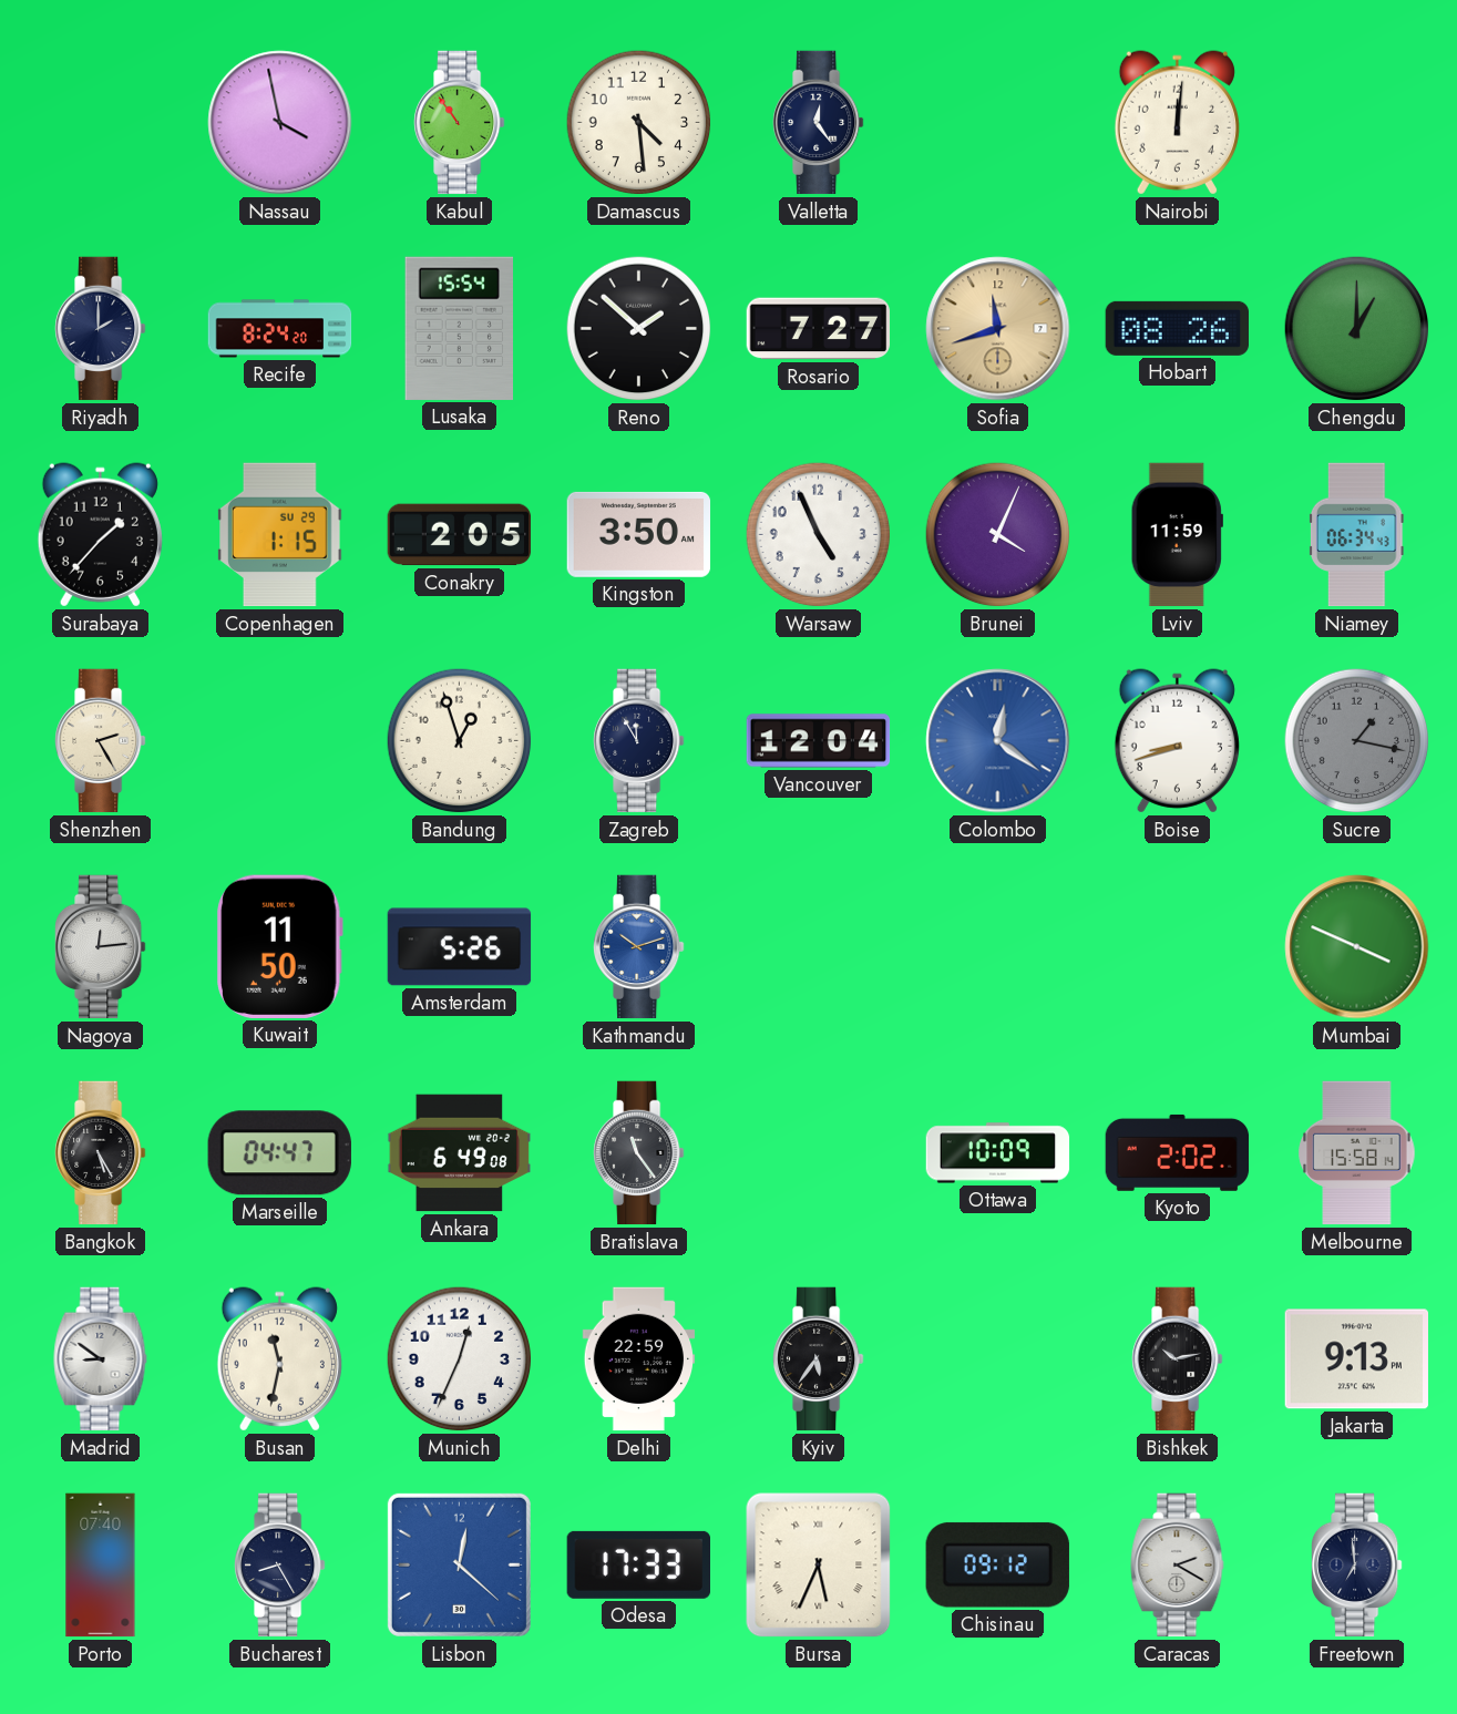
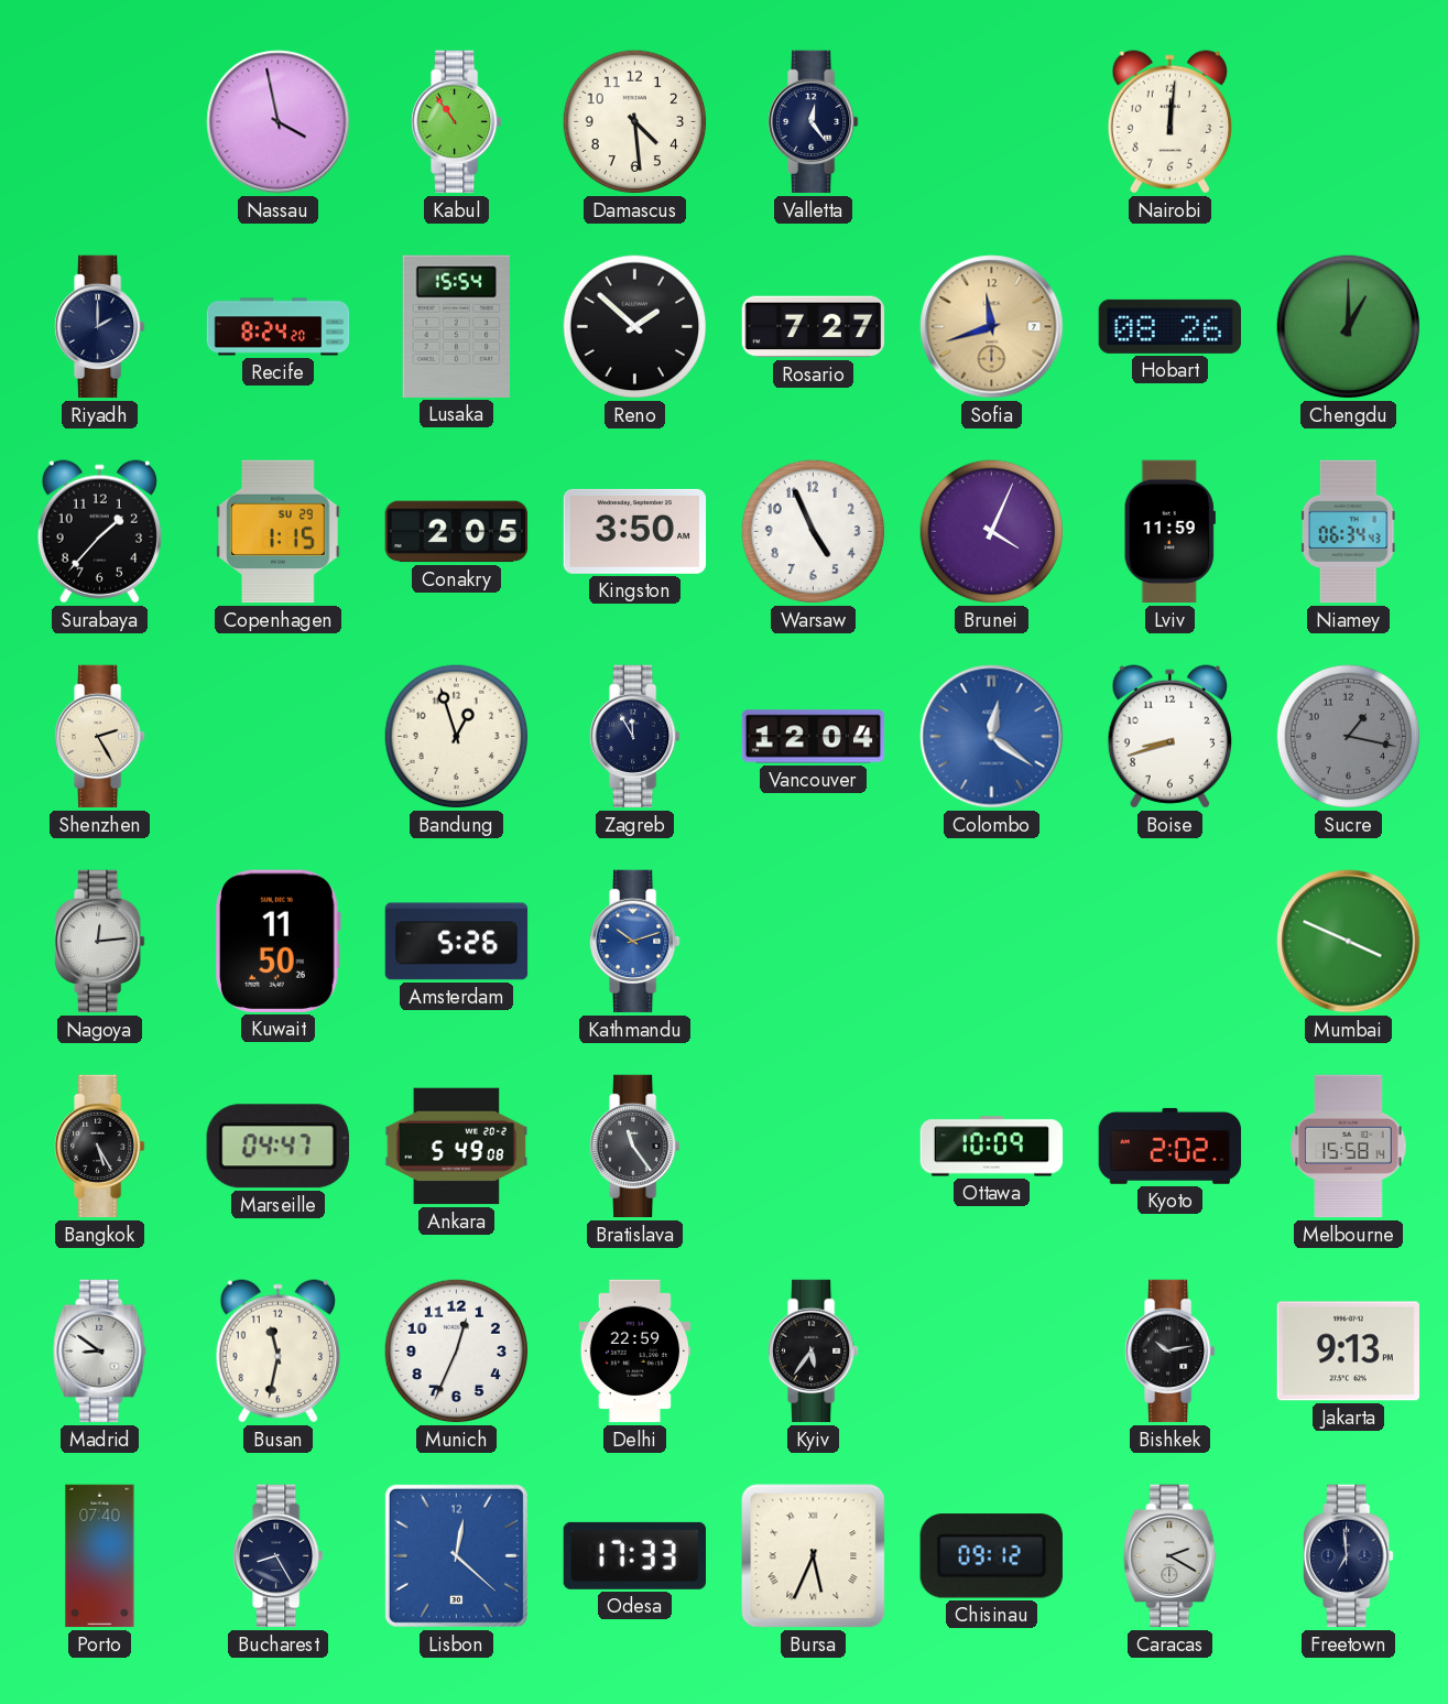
Ankara: 6:49 -> 5:49 (457, 1147)
